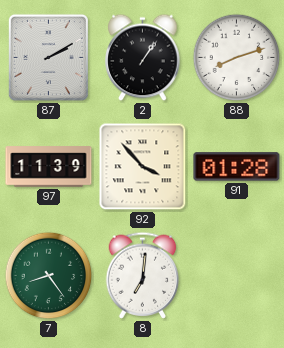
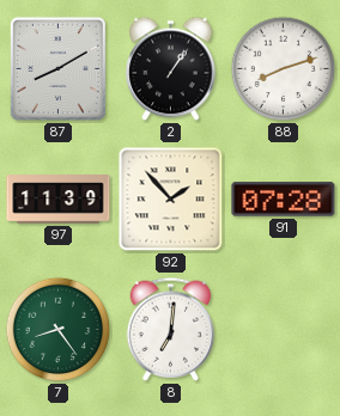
87: 2:10 -> 8:10 (57, 68)
92: 3:53 -> 1:53 (171, 200)
91: 01:28 -> 07:28 (284, 200)
